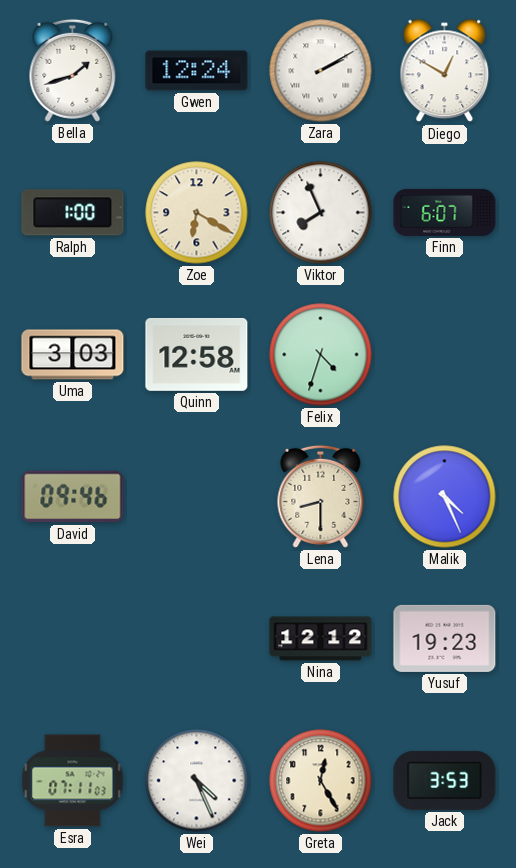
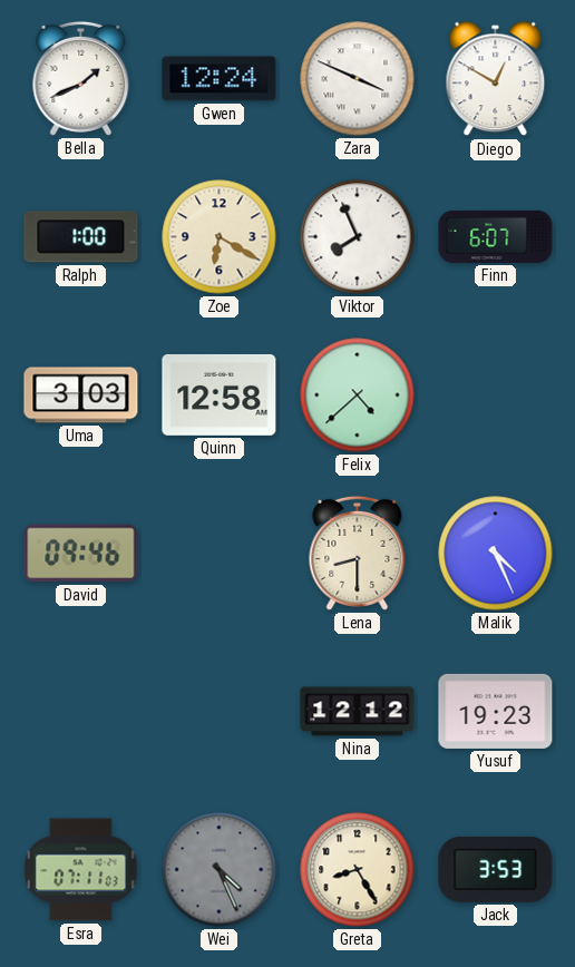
Bella: 1:42 -> 1:41 (81, 78)
Zara: 2:10 -> 3:49 (358, 79)
Felix: 4:33 -> 4:38 (358, 395)
Wei dial: white -> grey (220, 870)
Greta: 12:25 -> 8:25 (358, 870)
